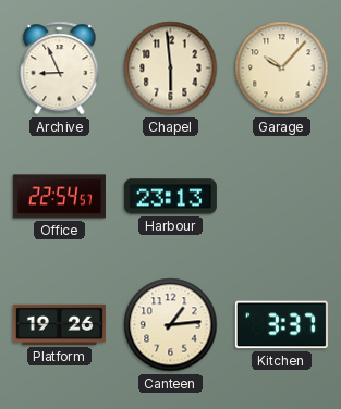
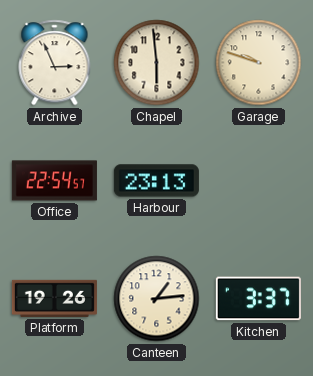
Archive: 8:56 -> 2:56 (55, 63)
Garage: 10:07 -> 9:48 (259, 63)
